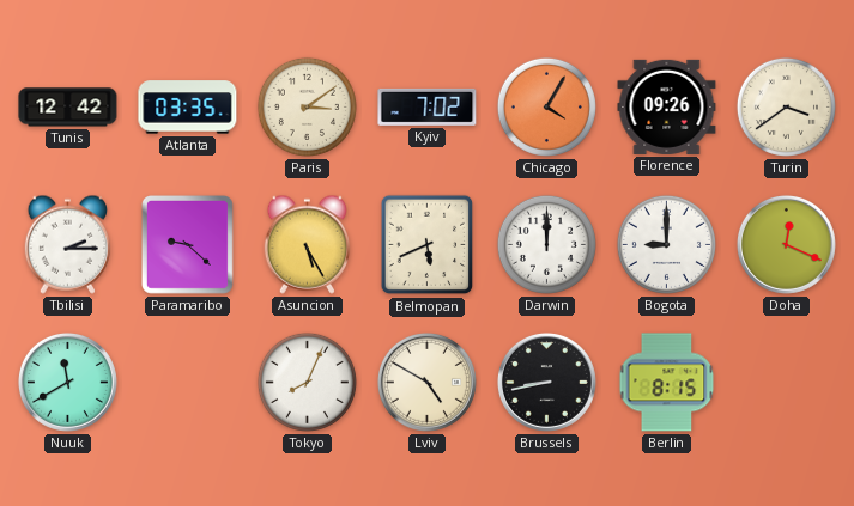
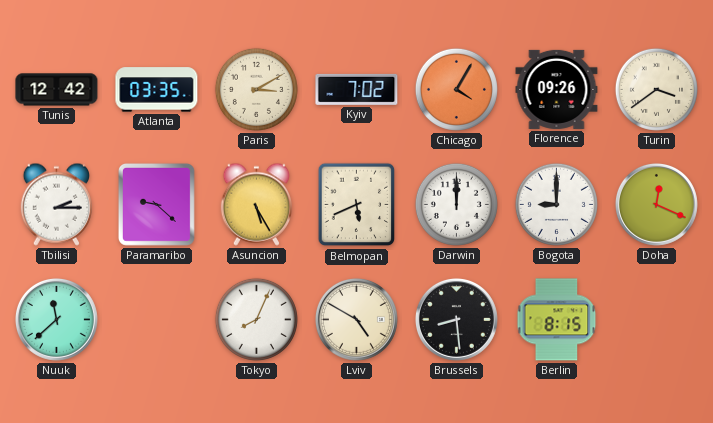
Paris: 3:09 -> 3:10 (256, 89)
Nuuk: 11:40 -> 11:38 (56, 319)
Brussels: 8:43 -> 8:29 (456, 319)
